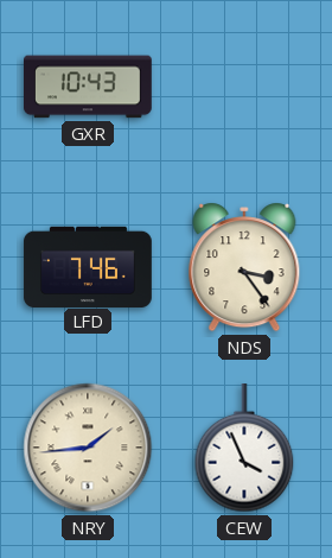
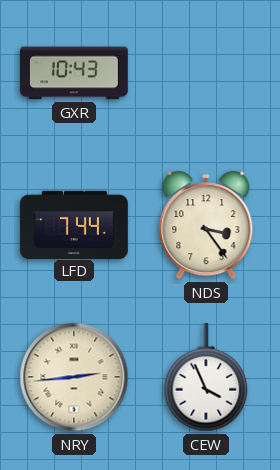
LFD: 7:46 -> 7:44 (74, 224)
NRY: 1:44 -> 2:44 (74, 377)
